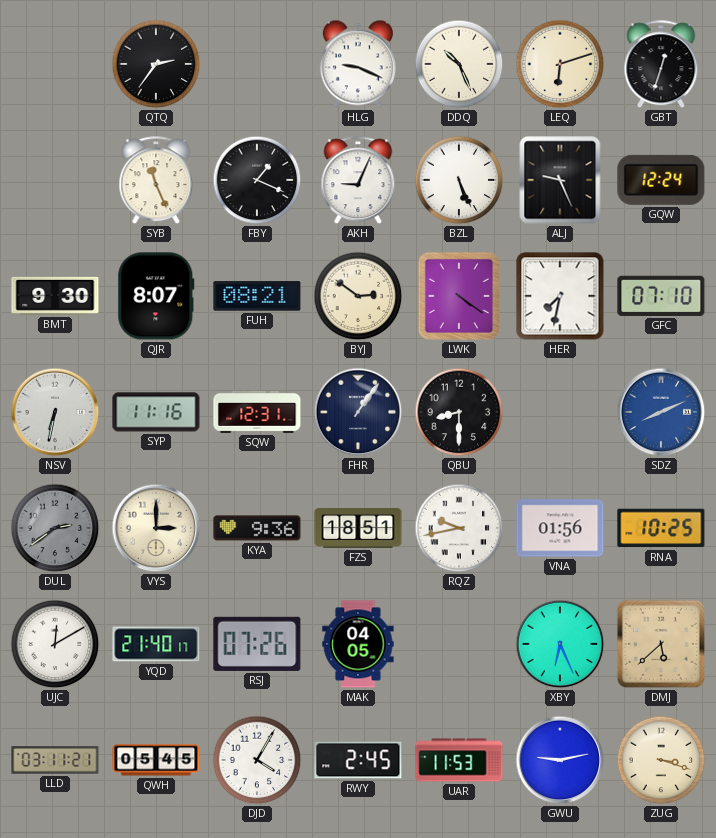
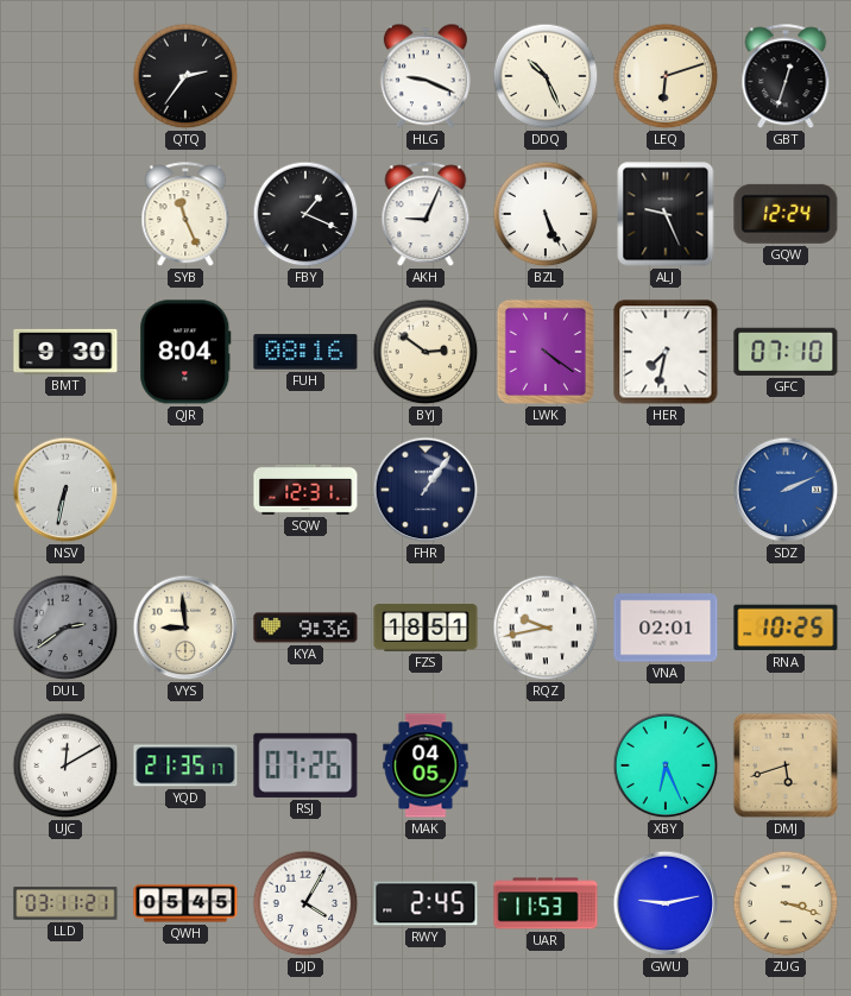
QJR: 8:07 -> 8:04 (185, 352)
FUH: 08:21 -> 08:16 (305, 352)
SYP: 11:16 -> none (156, 412)
QBU: 8:30 -> none (459, 412)
SDZ: 8:11 -> 2:11 (786, 490)
VYS: 3:00 -> 8:59 (185, 628)
VNA: 01:56 -> 02:01 (666, 628)
YQD: 21:40 -> 21:35 (185, 765)
DMJ: 5:38 -> 5:42 (786, 765)
